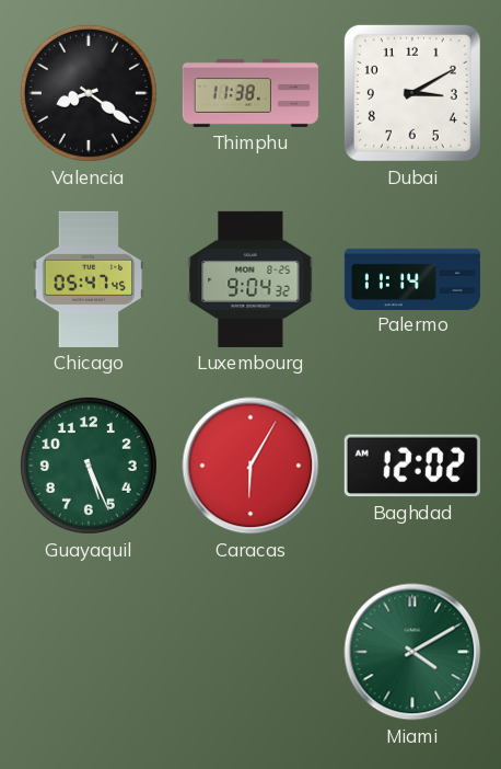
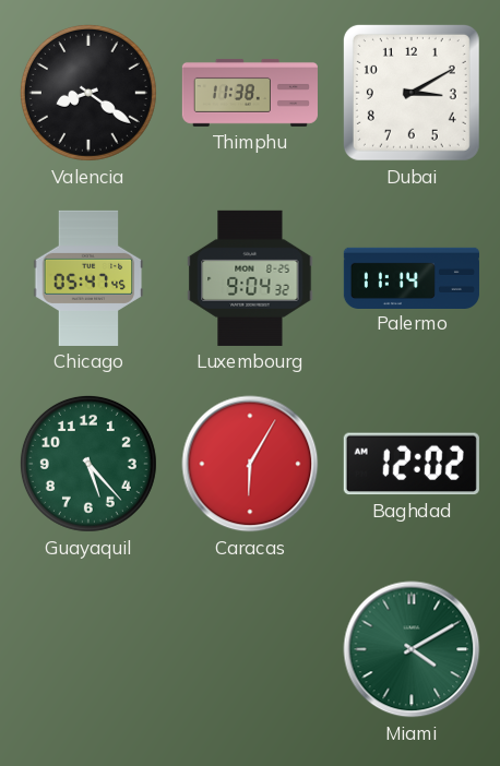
Guayaquil: 5:26 -> 5:23 (88, 464)
